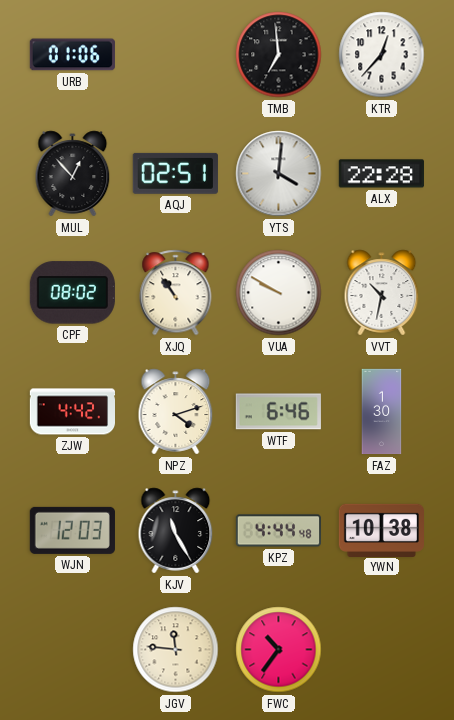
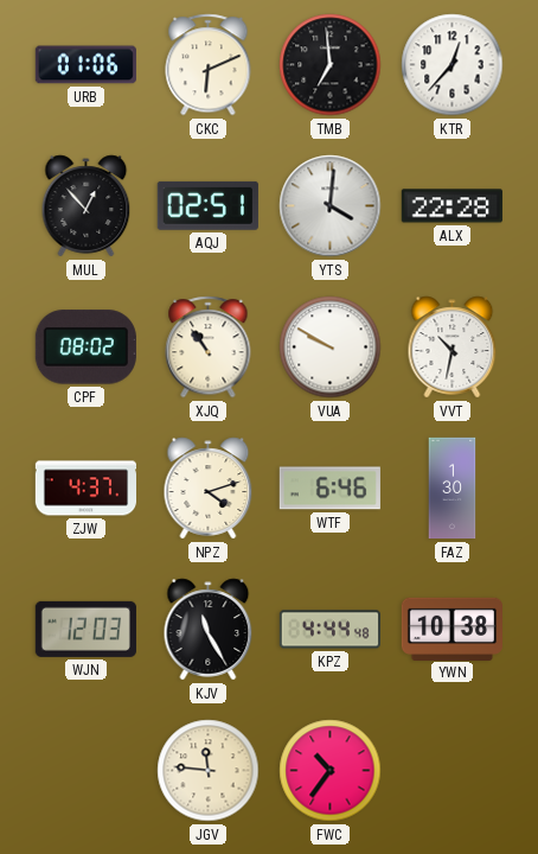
CKC: none -> 6:11 (209, 65)
ZJW: 4:42 -> 4:37 (85, 489)
